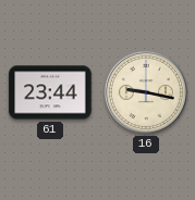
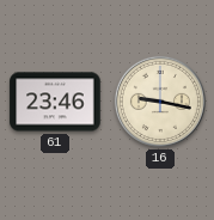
61: 23:44 -> 23:46 (55, 102)
